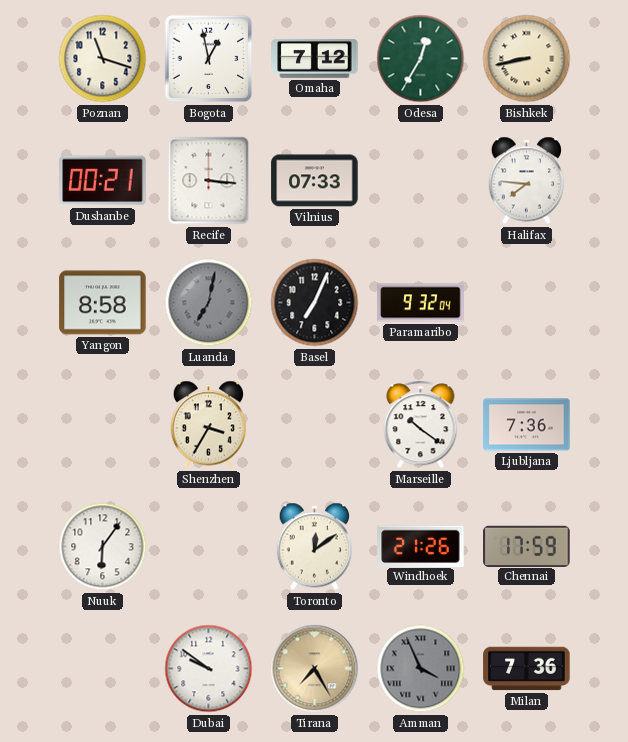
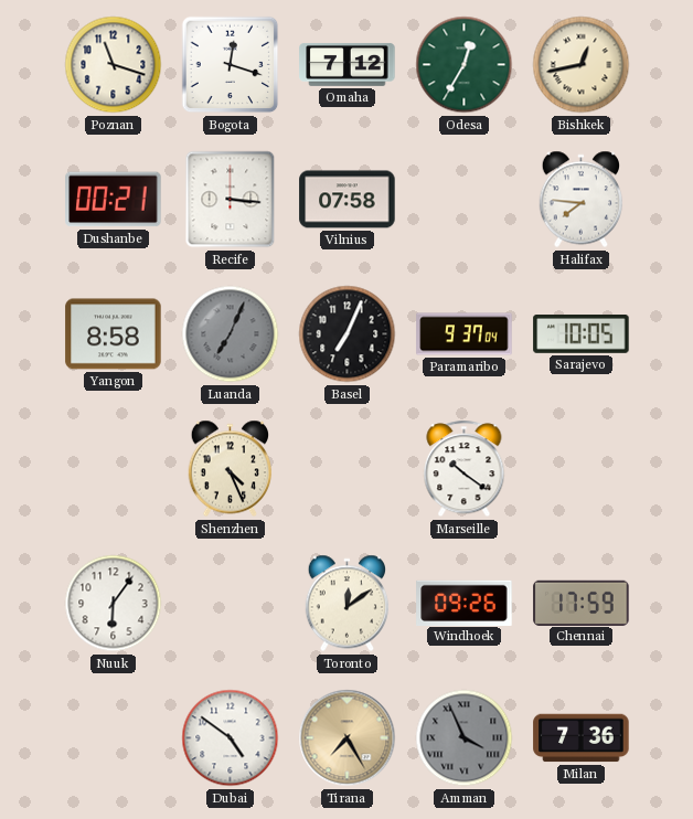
Bogota: 12:58 -> 12:18 (231, 65)
Bishkek: 8:43 -> 12:43 (582, 65)
Vilnius: 07:33 -> 07:58 (348, 200)
Luanda: 7:02 -> 7:04 (231, 334)
Paramaribo: 9:32 -> 9:37 (465, 334)
Sarajevo: none -> 10:05 (582, 334)
Shenzhen: 3:35 -> 4:26 (231, 469)
Ljubljana: 7:36 -> none (527, 425)
Windhoek: 21:26 -> 09:26 (465, 603)
Dubai: 9:51 -> 4:51 (231, 738)
